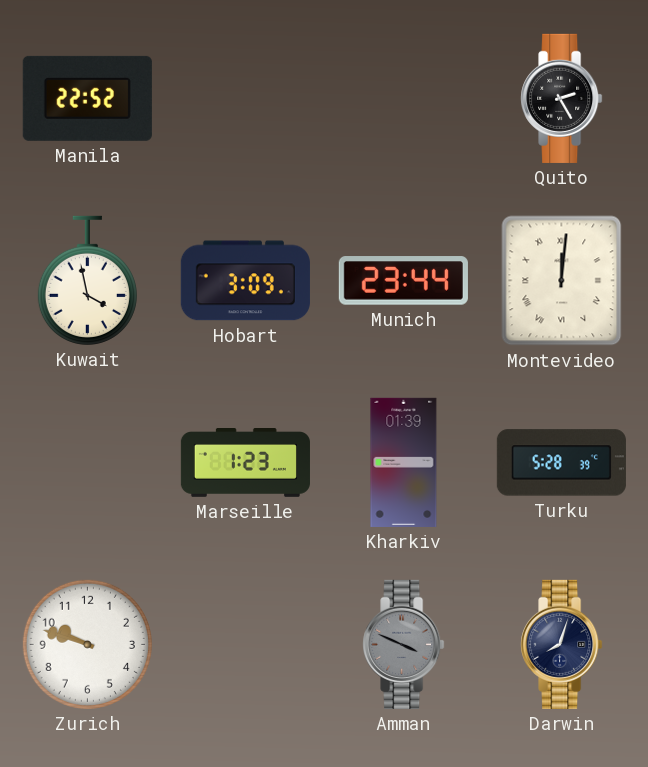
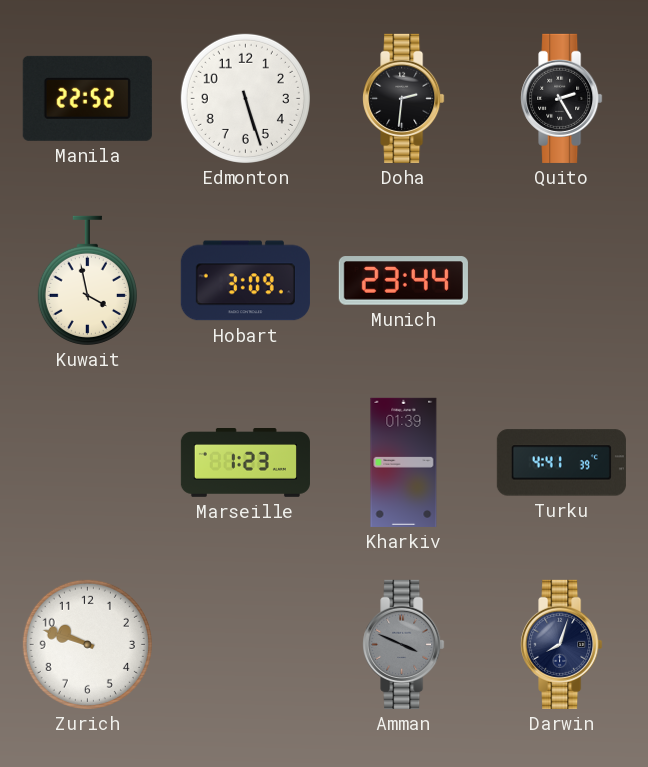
Edmonton: none -> 5:27 (245, 98)
Doha: none -> 2:31 (404, 98)
Montevideo: 12:01 -> none (562, 281)
Turku: 5:28 -> 4:41 (561, 463)
